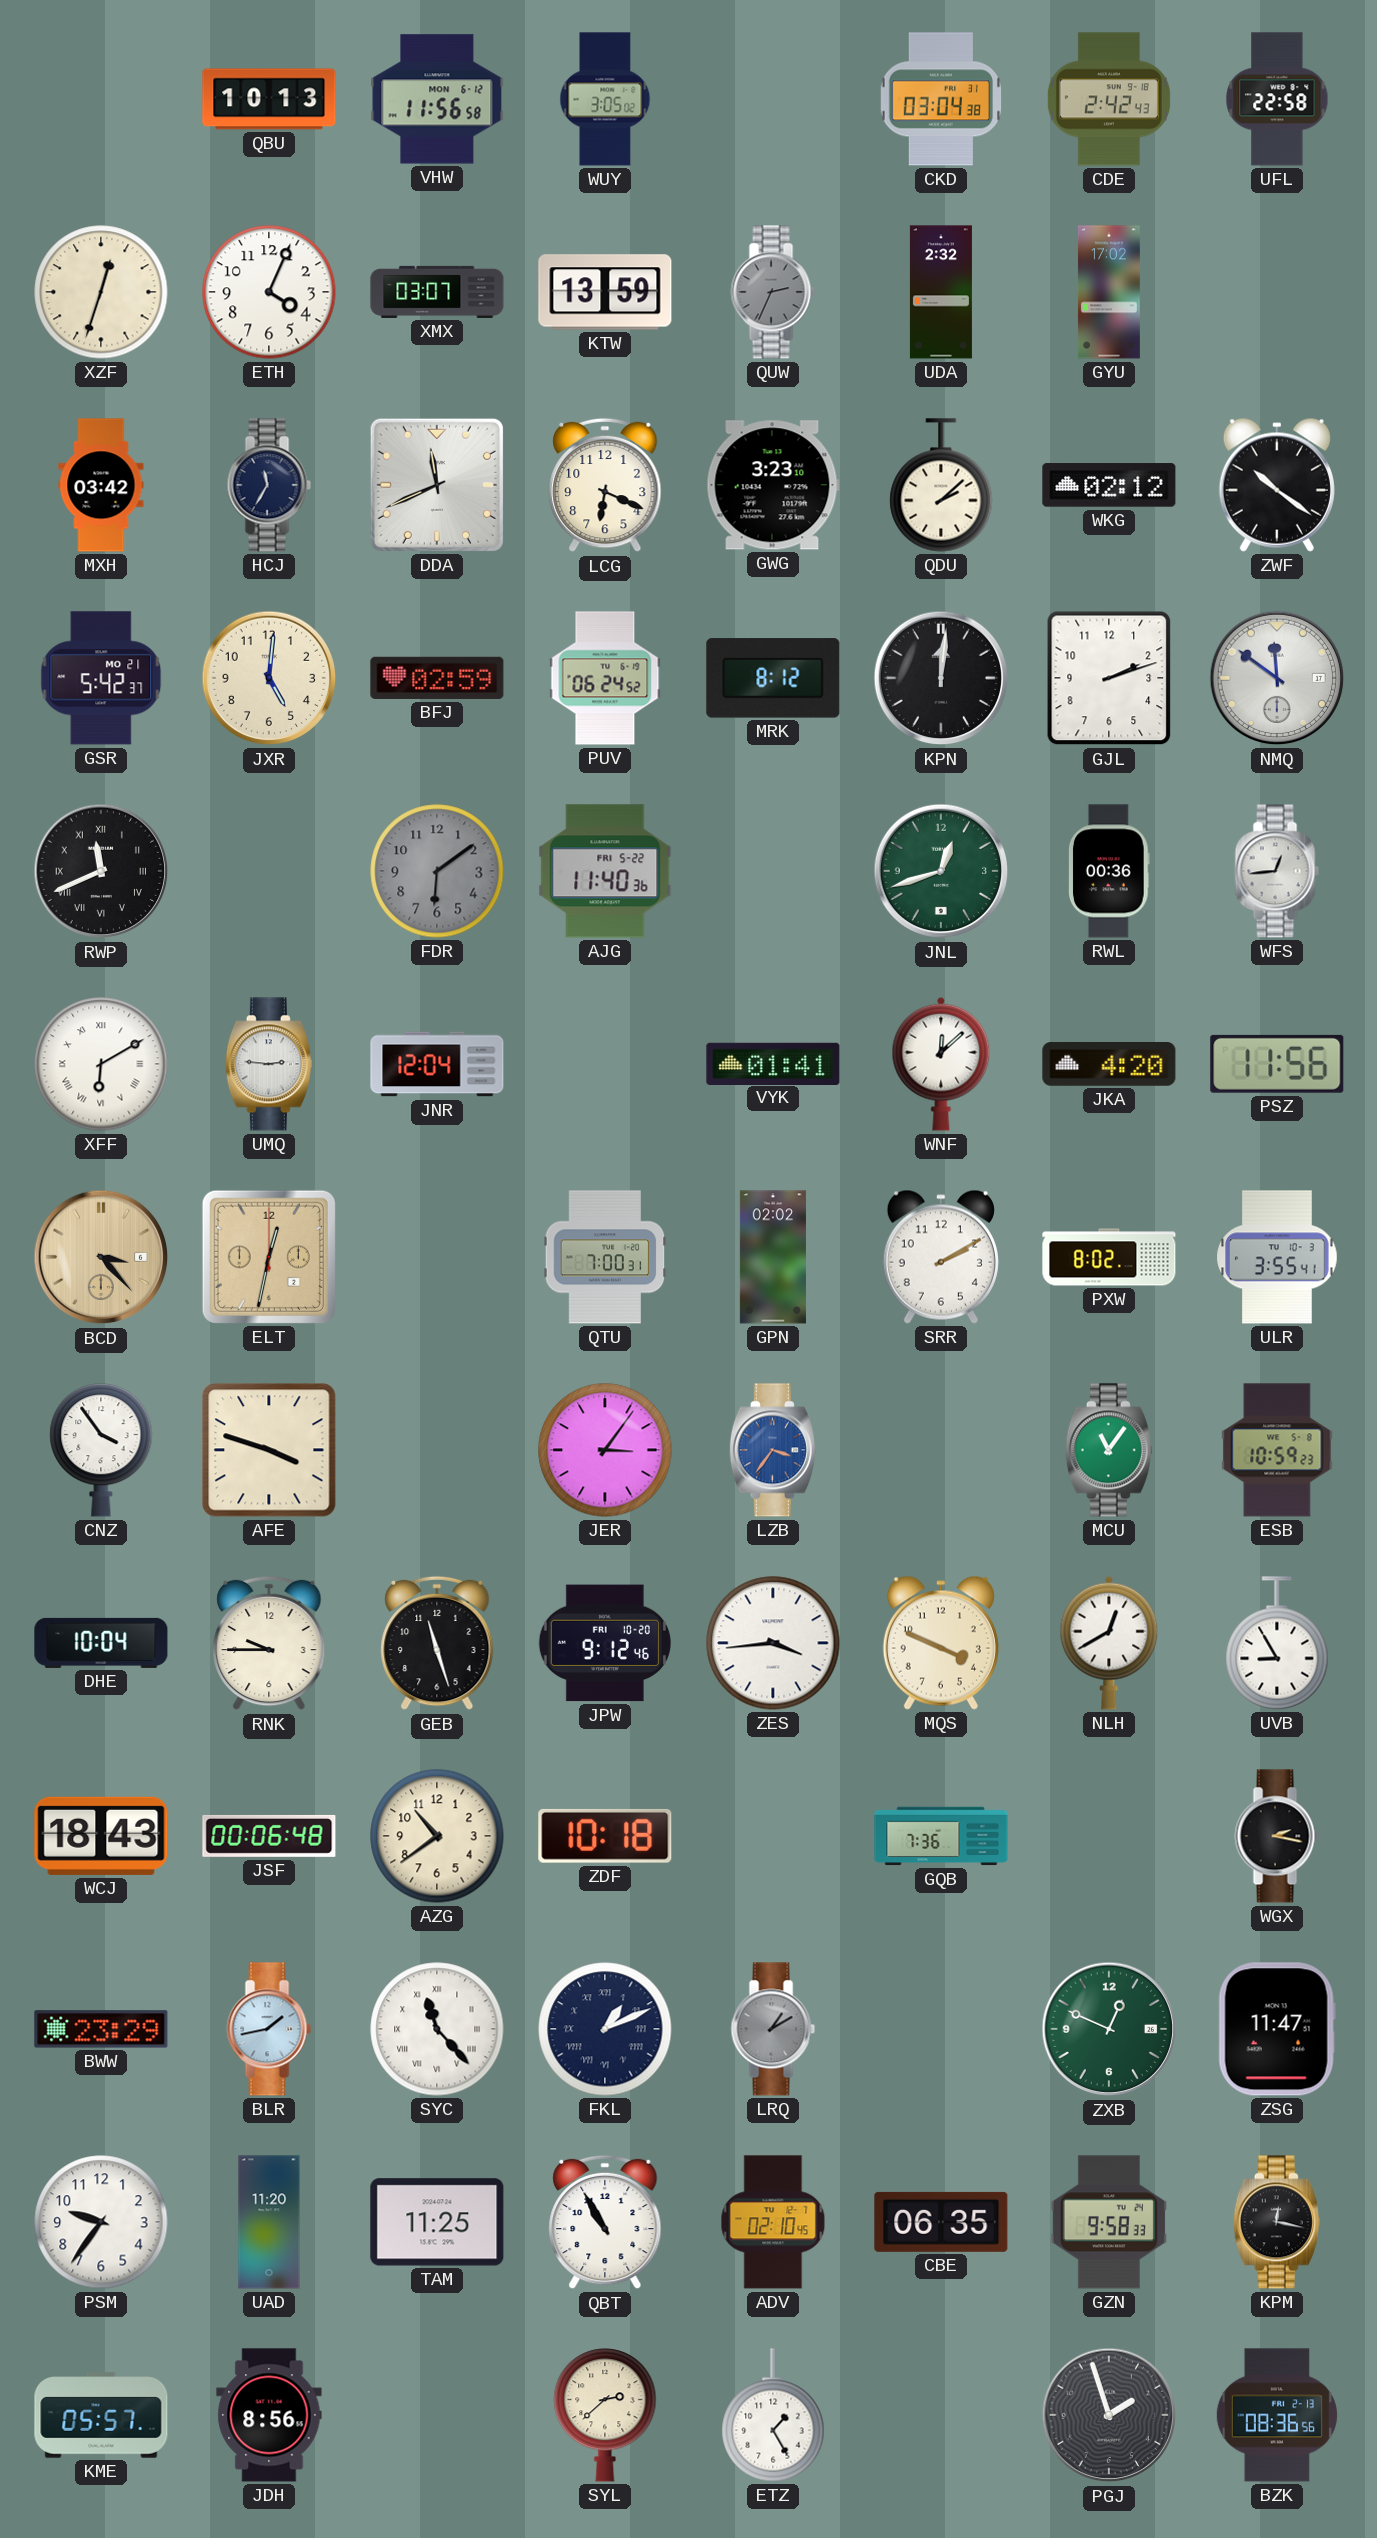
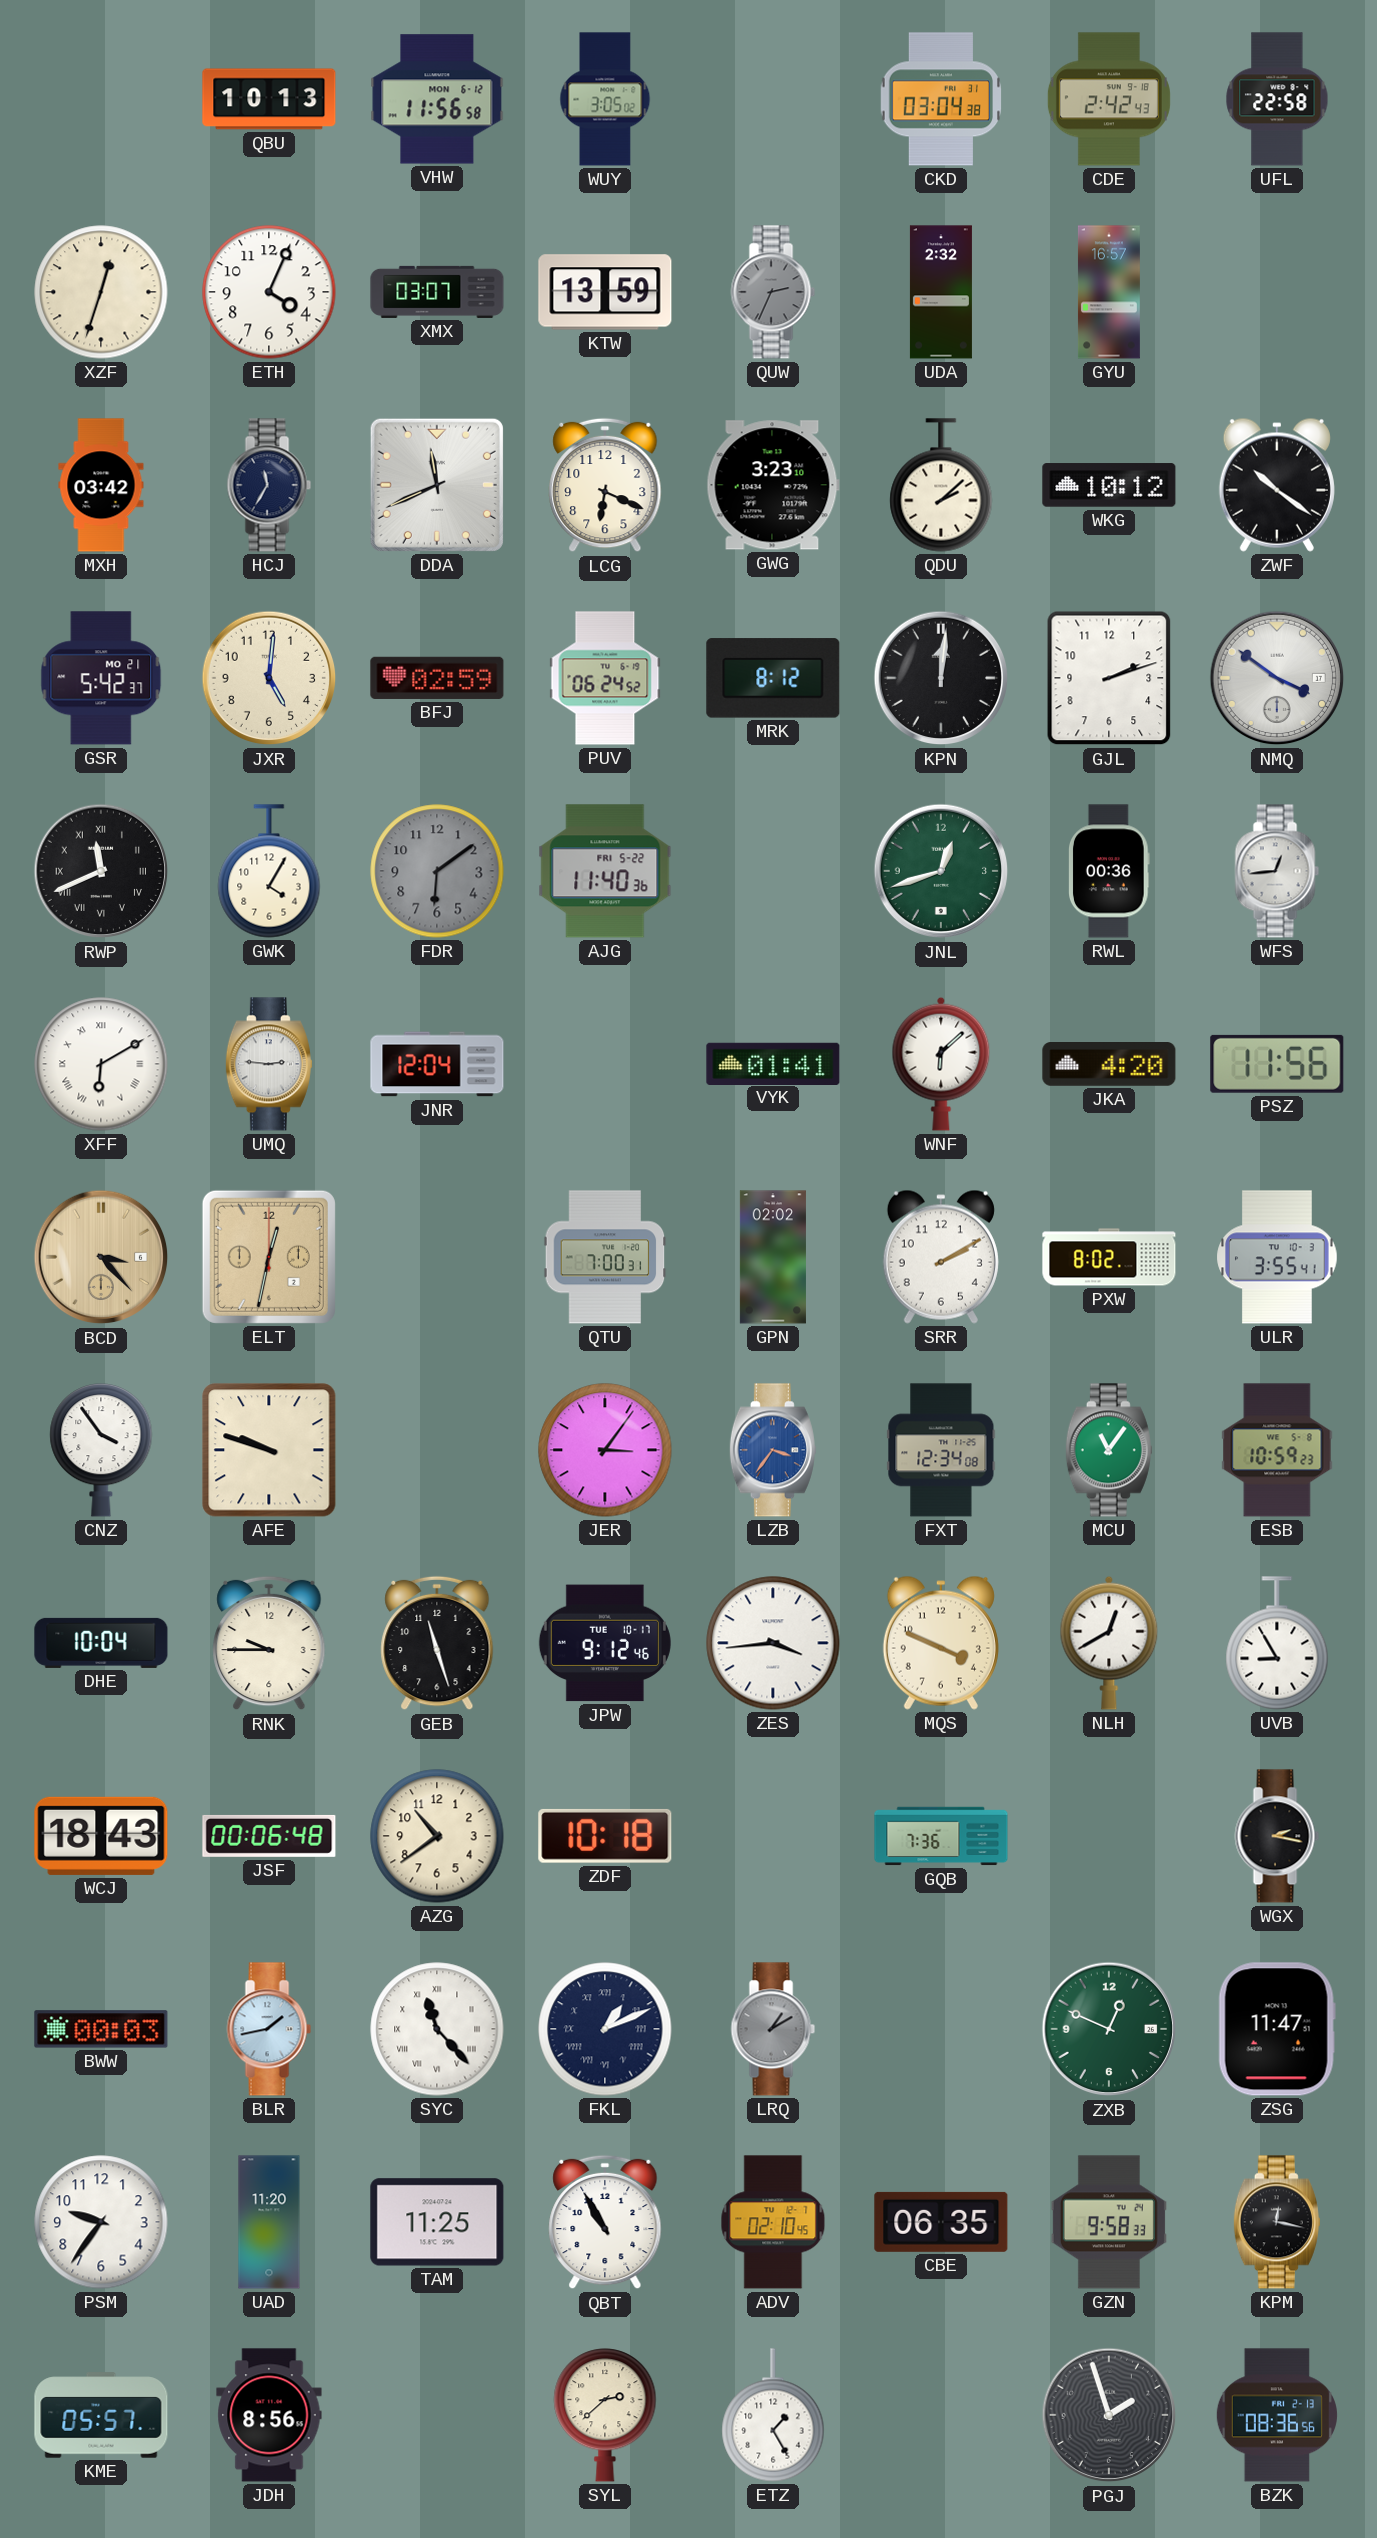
GYU: 17:02 -> 16:57 (1109, 292)
WKG: 02:12 -> 10:12 (1109, 485)
NMQ: 11:51 -> 3:51 (1277, 678)
GWK: none -> 4:05 (269, 871)
WNF: 12:08 -> 6:08 (941, 1064)
AFE: 3:48 -> 9:48 (269, 1450)
FXT: none -> 12:34 (941, 1450)
JPW date: FRI 10-20 -> TUE 10-17 (605, 1643)
BWW: 23:29 -> 00:03 (101, 2029)
